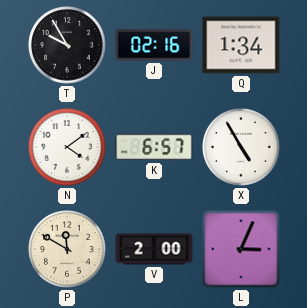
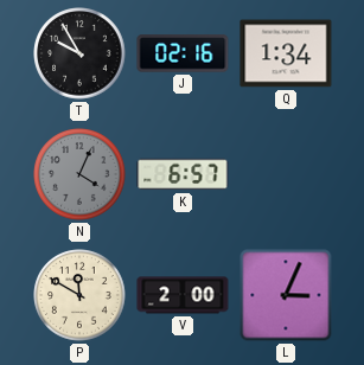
N: 4:09 -> 4:04 (79, 174)
N dial: white -> grey (79, 174)
X: 4:55 -> none (241, 147)
